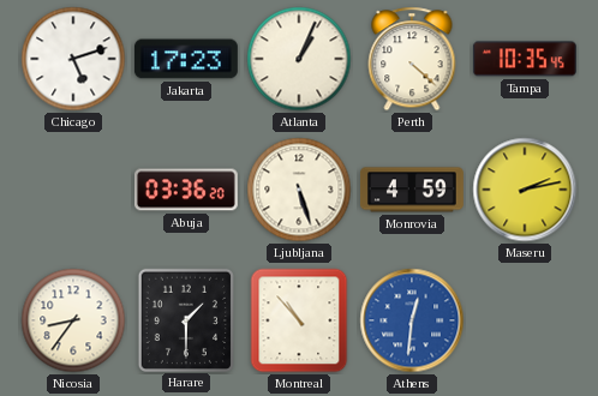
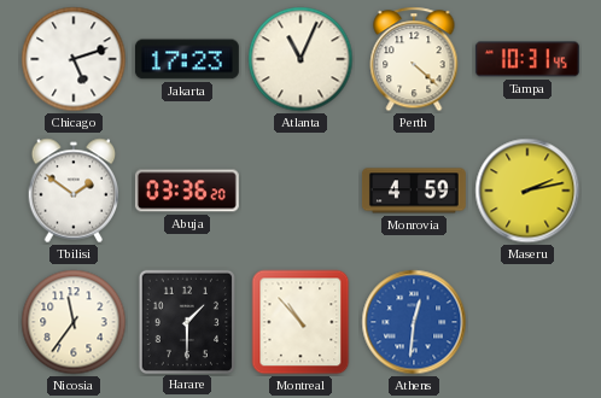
Atlanta: 1:04 -> 11:04 (300, 59)
Tampa: 10:35 -> 10:31 (527, 59)
Tbilisi: none -> 1:51 (74, 191)
Ljubljana: 5:27 -> none (299, 190)
Nicosia: 8:36 -> 11:36 (74, 322)
